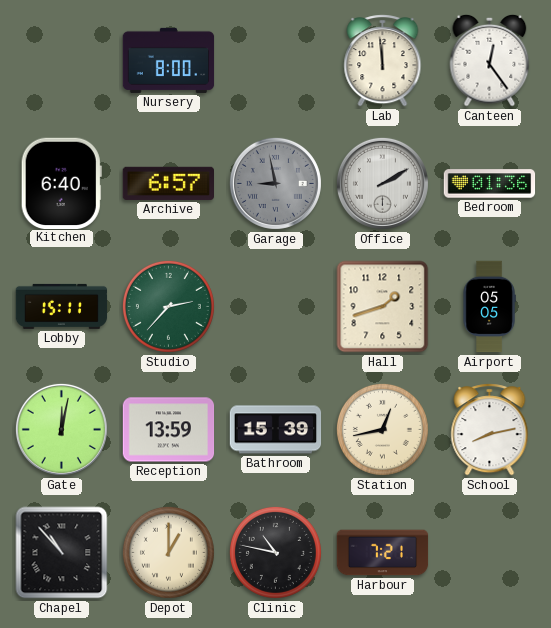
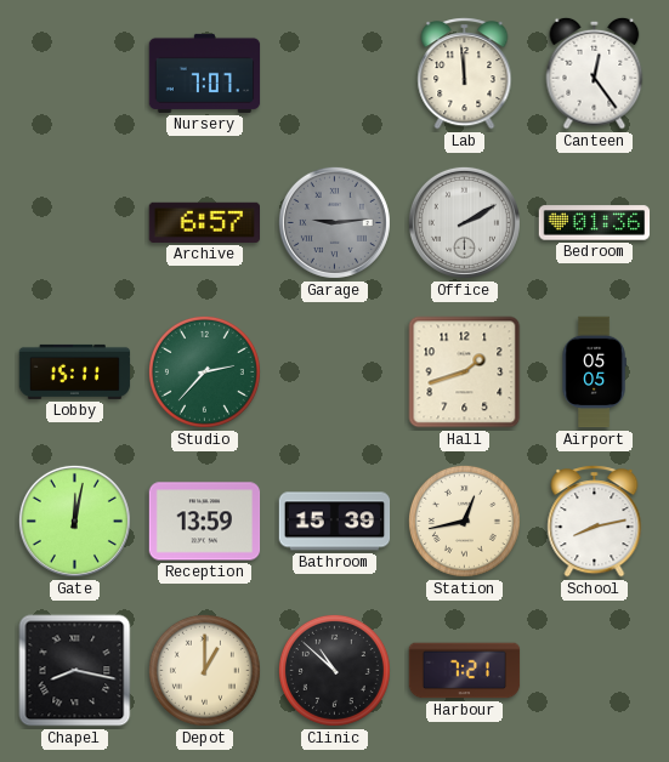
Nursery: 8:00 -> 7:07 (205, 73)
Kitchen: 6:40 -> none (61, 183)
Garage: 8:58 -> 9:14 (334, 222)
Chapel: 10:53 -> 8:17 (75, 671)
Clinic: 10:47 -> 10:52 (334, 670)
